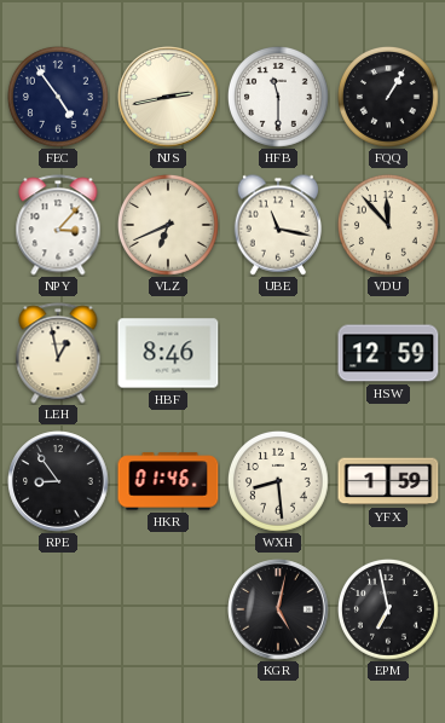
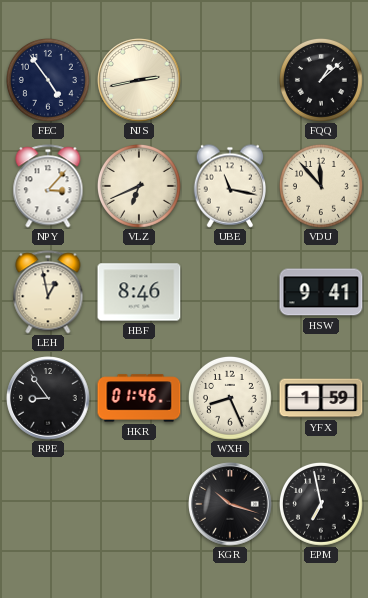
HFB: 11:30 -> none (278, 97)
FQQ: 1:05 -> 1:08 (321, 80)
HSW: 12:59 -> 9:41 (321, 292)
WXH: 8:29 -> 8:26 (230, 398)
KGR: 5:02 -> 10:18 (230, 504)
